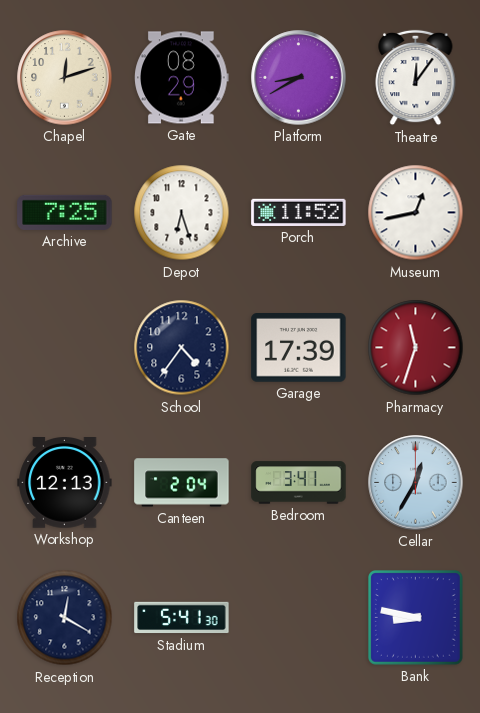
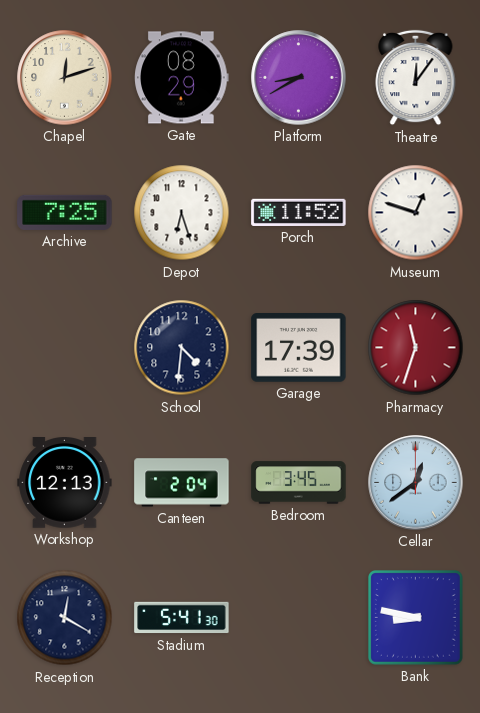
Museum: 12:43 -> 12:48 (416, 213)
School: 4:36 -> 4:31 (182, 348)
Bedroom: 3:41 -> 3:45 (299, 483)
Cellar: 12:35 -> 12:39 (416, 483)
